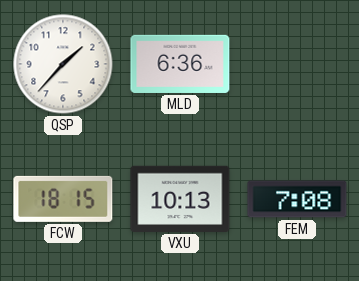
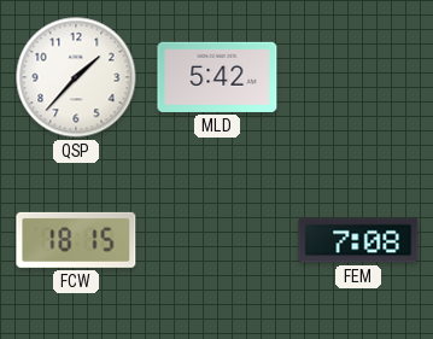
MLD: 6:36 -> 5:42 (217, 77)
VXU: 10:13 -> none (180, 199)
